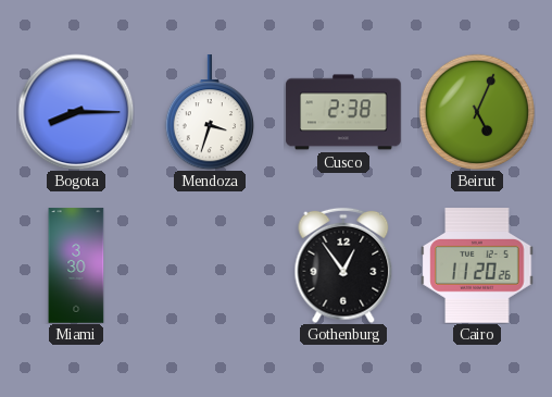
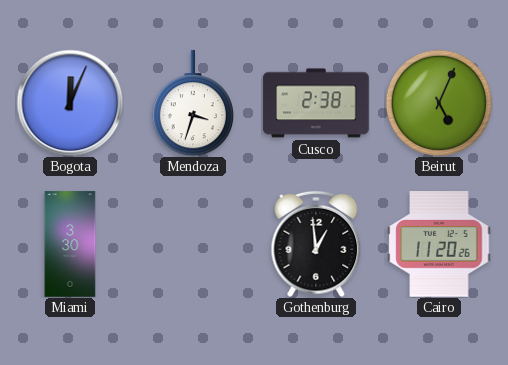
Bogota: 8:15 -> 12:04 (70, 103)
Gothenburg: 12:54 -> 12:59 (316, 244)
